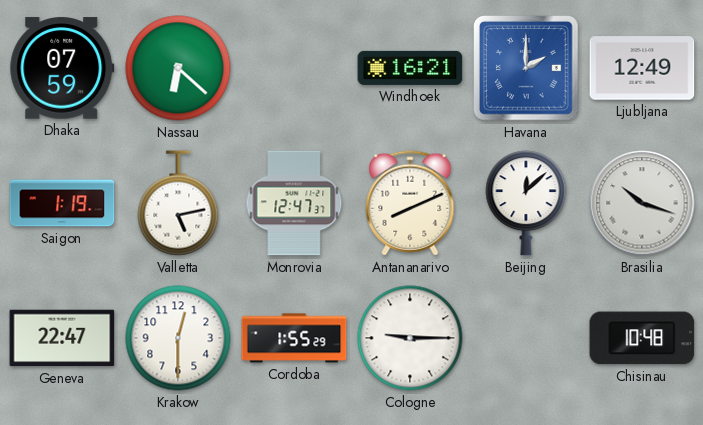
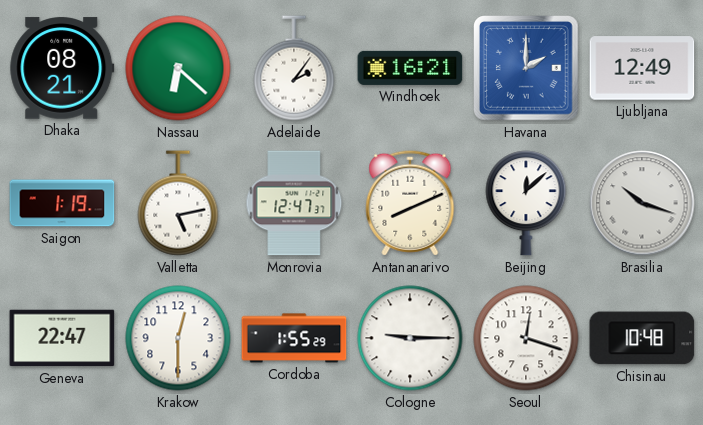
Dhaka: 07:59 -> 08:21 (62, 68)
Adelaide: none -> 2:06 (294, 68)
Seoul: none -> 12:18 (526, 338)
